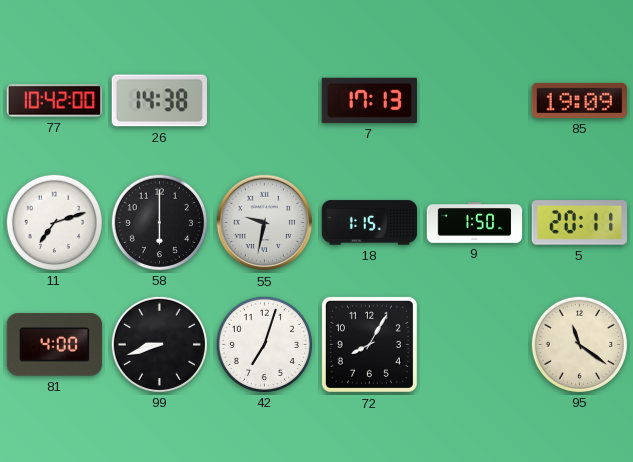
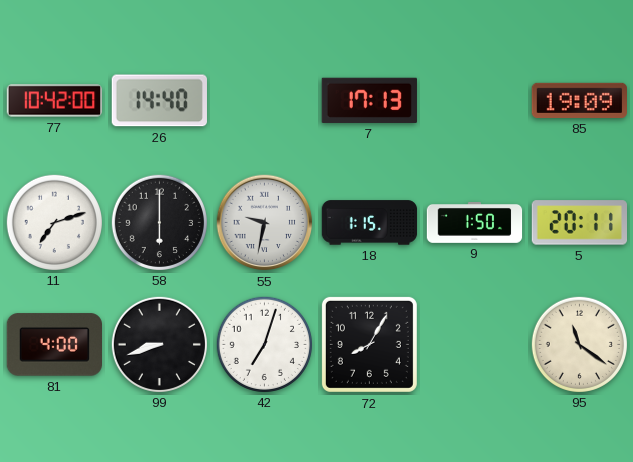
26: 14:38 -> 14:40 (159, 101)
